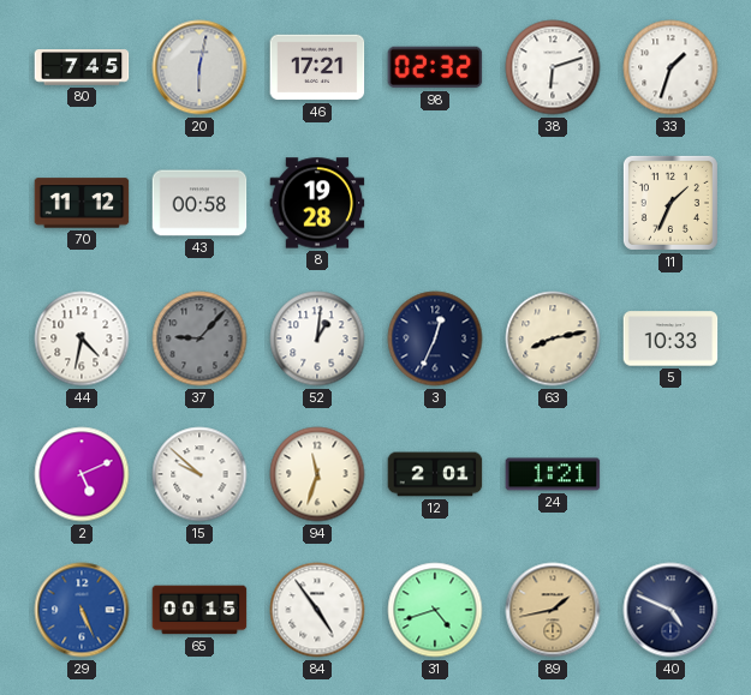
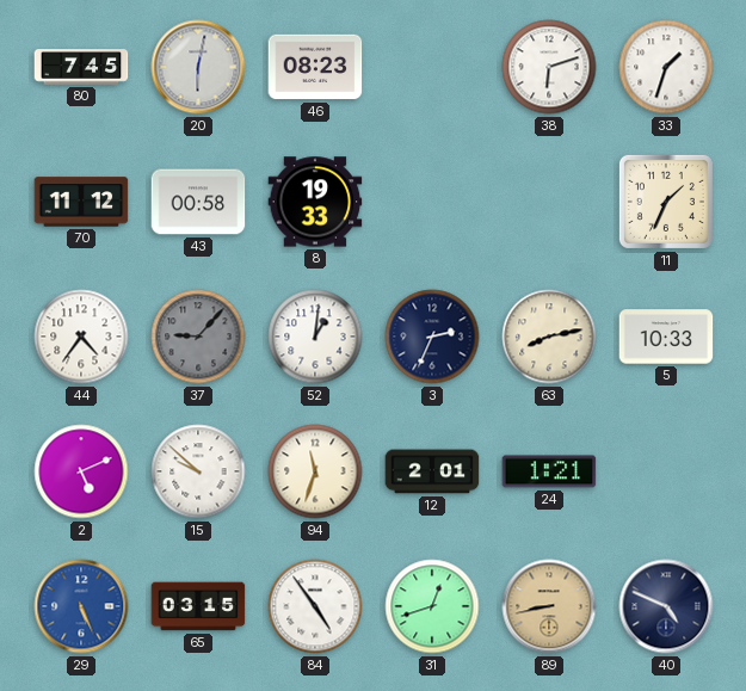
46: 17:21 -> 08:23 (315, 67)
98: 02:32 -> none (435, 67)
8: 19:28 -> 19:33 (315, 202)
44: 4:32 -> 4:36 (81, 337)
3: 12:34 -> 2:34 (432, 337)
65: 00:15 -> 03:15 (198, 606)
31: 4:42 -> 12:42 (432, 606)
89: 1:43 -> 8:43 (549, 606)
